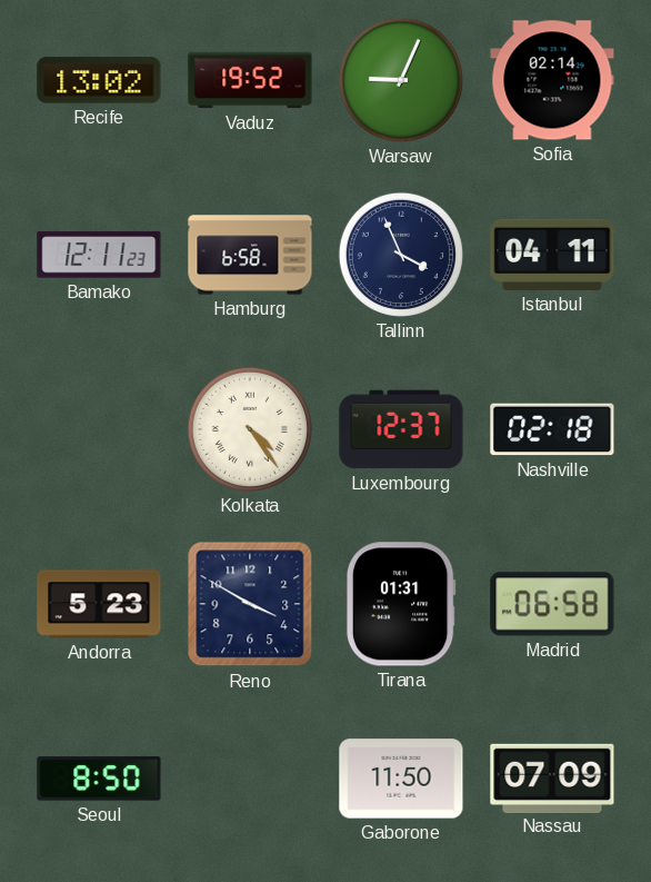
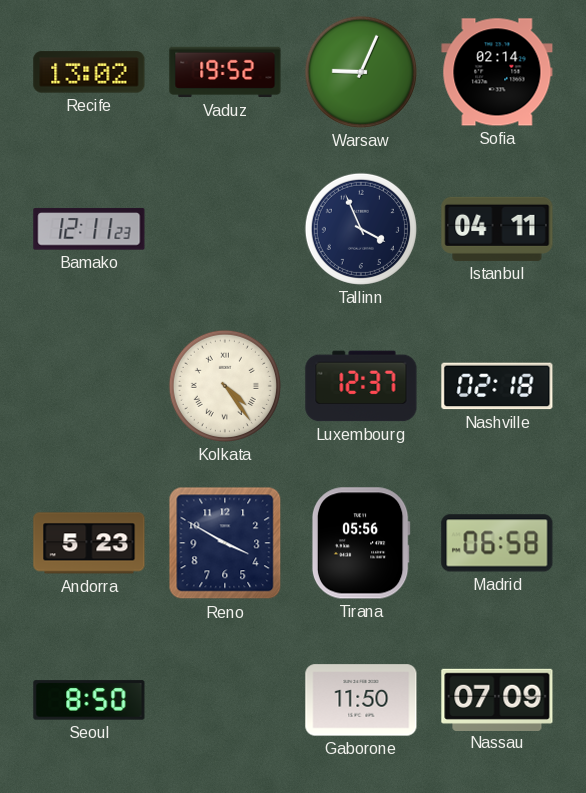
Hamburg: 6:58 -> none (250, 255)
Tirana: 01:31 -> 05:56 (361, 543)
